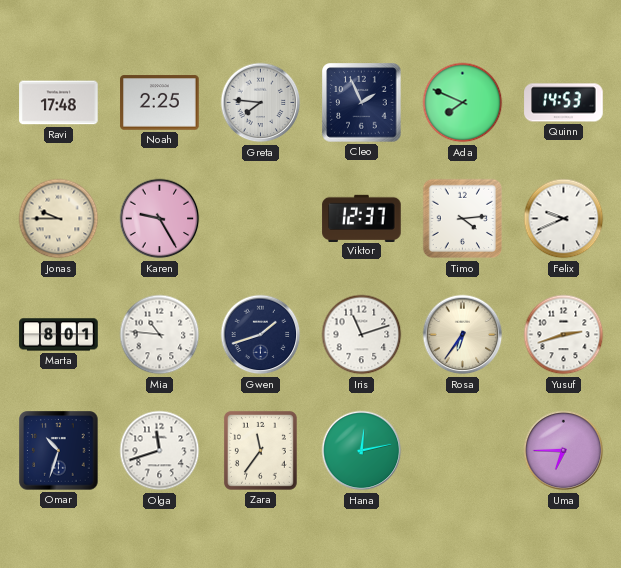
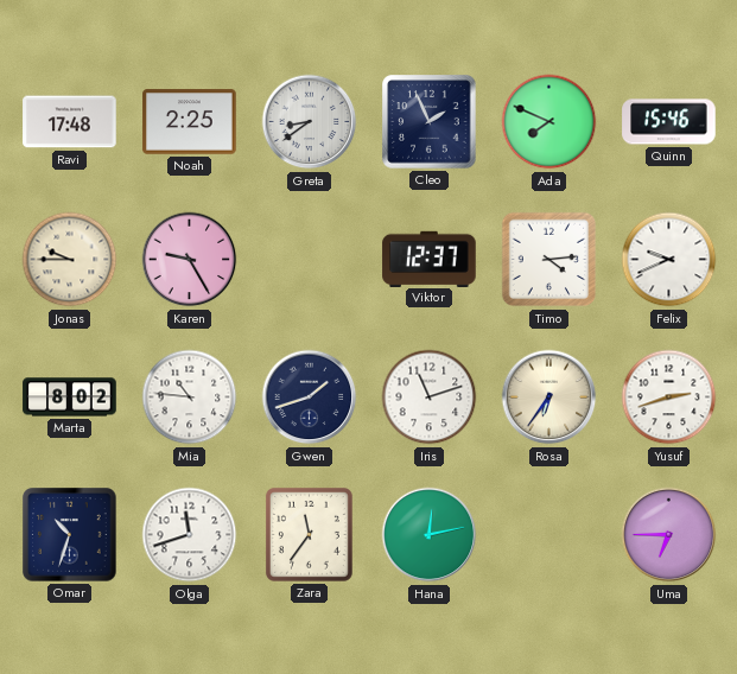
Greta: 7:46 -> 8:39 (310, 122)
Quinn: 14:53 -> 15:46 (669, 122)
Marta: 8:01 -> 8:02 (70, 398)
